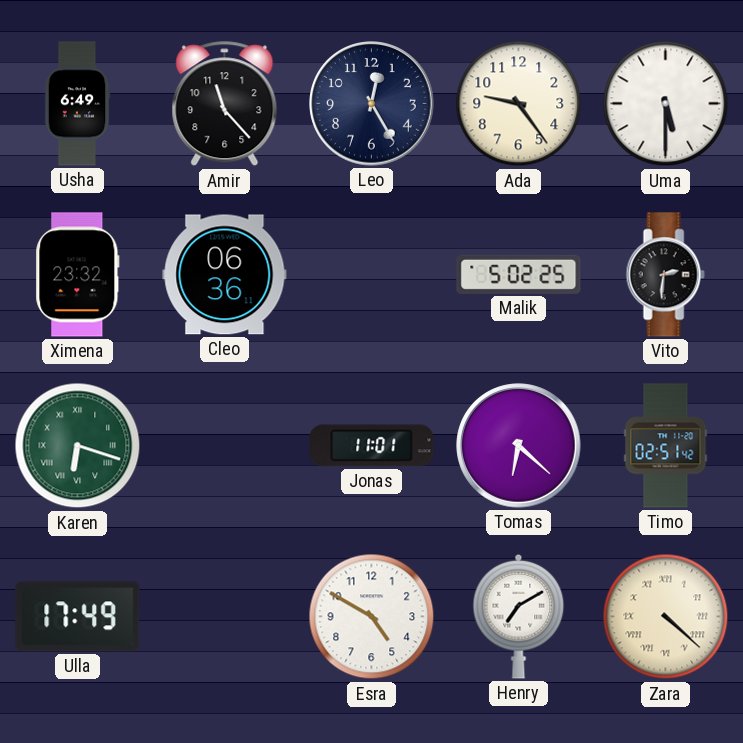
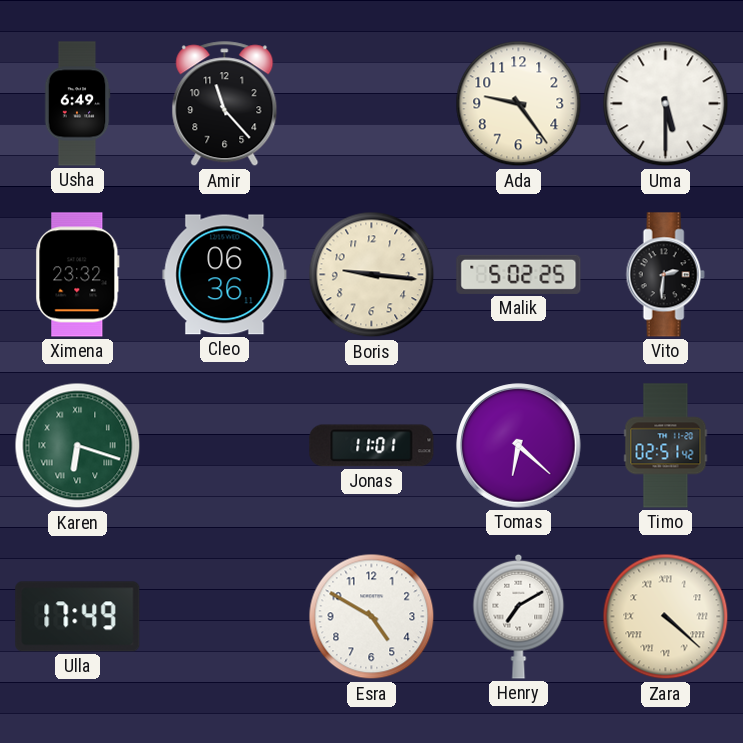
Leo: 12:25 -> none (372, 104)
Boris: none -> 9:16 (372, 275)
